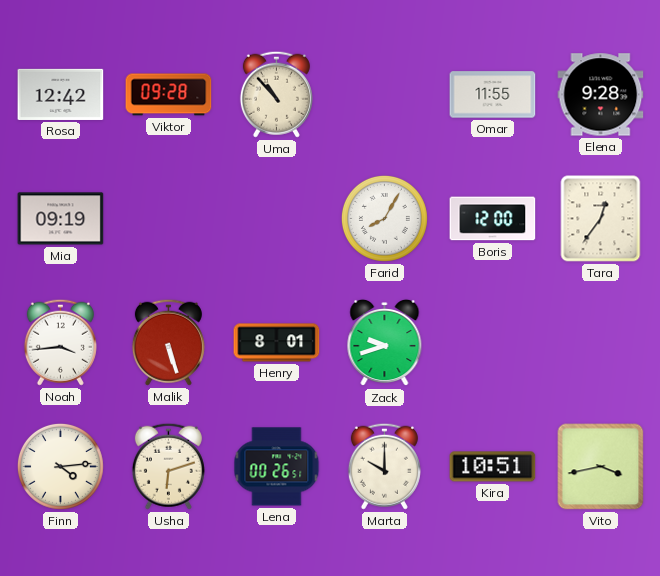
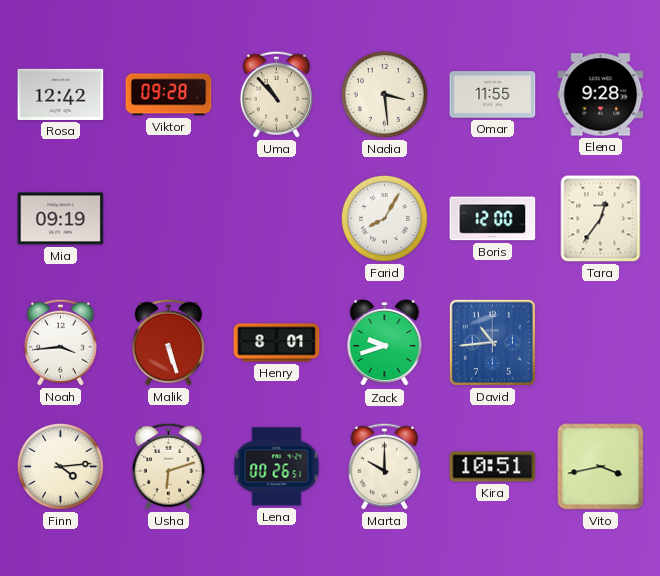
Nadia: none -> 3:29 (384, 94)
David: none -> 10:44 (492, 342)
